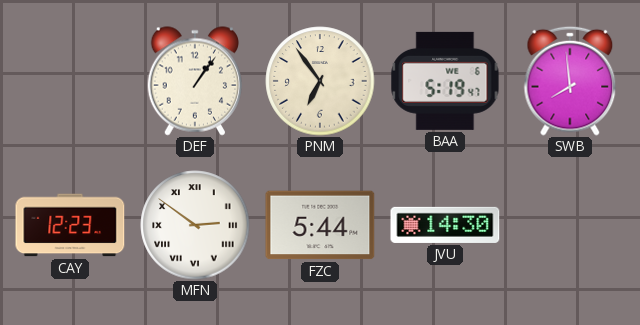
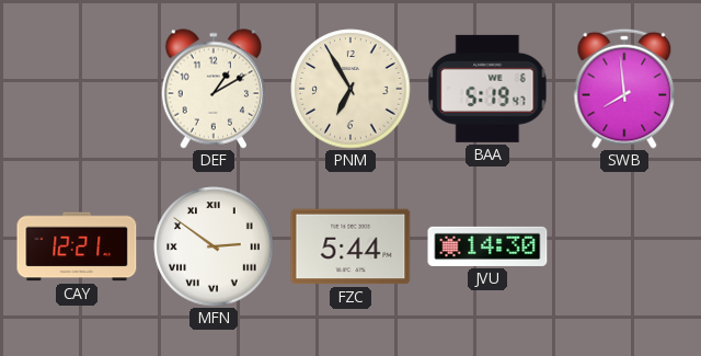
DEF: 1:06 -> 1:10 (212, 89)
PNM: 6:54 -> 6:55 (350, 89)
CAY: 12:23 -> 12:21 (77, 246)
